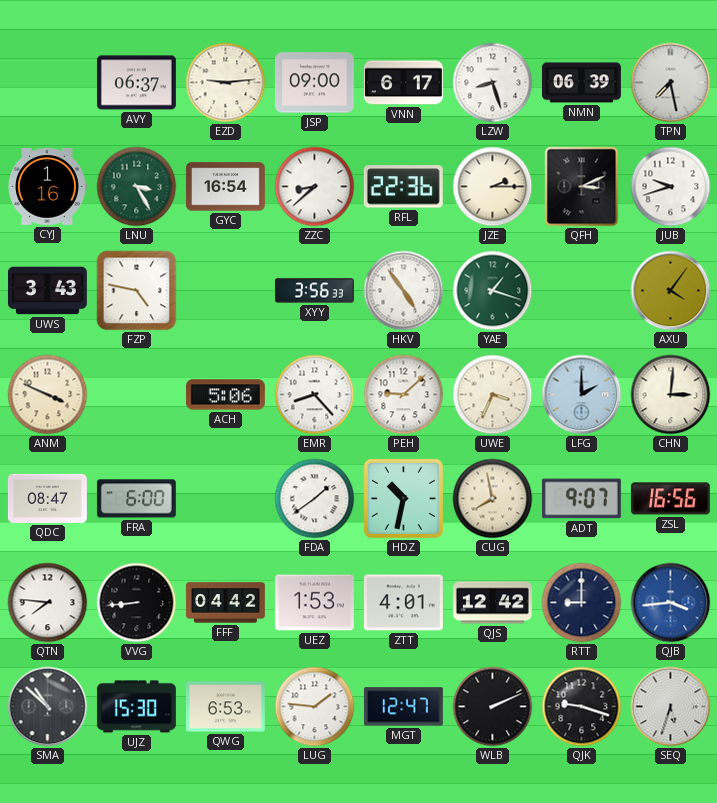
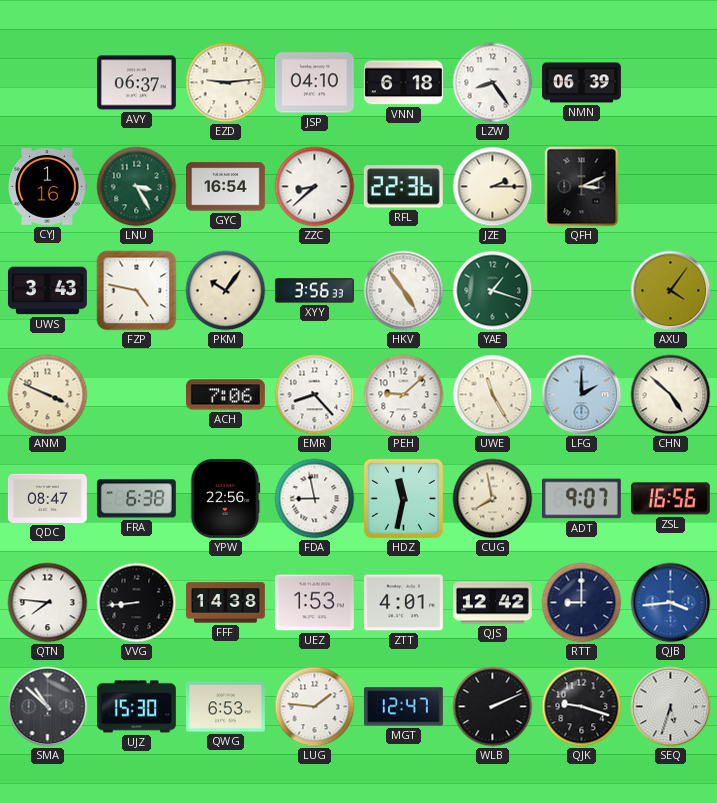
JSP: 09:00 -> 04:10 (314, 83)
VNN: 6:17 -> 6:18 (403, 83)
LZW: 8:27 -> 8:24 (493, 83)
TPN: 7:28 -> none (671, 83)
JUB: 9:42 -> none (671, 187)
PKM: none -> 10:06 (226, 291)
ACH: 5:06 -> 7:06 (225, 395)
UWE: 3:34 -> 11:25 (493, 395)
CHN: 3:01 -> 4:52 (671, 395)
FRA: 6:00 -> 6:38 (136, 499)
YPW: none -> 22:56 (225, 498)
FDA: 1:39 -> 8:58 (315, 499)
HDZ: 10:32 -> 11:32 (403, 498)
FFF: 04:42 -> 14:38 (225, 603)
